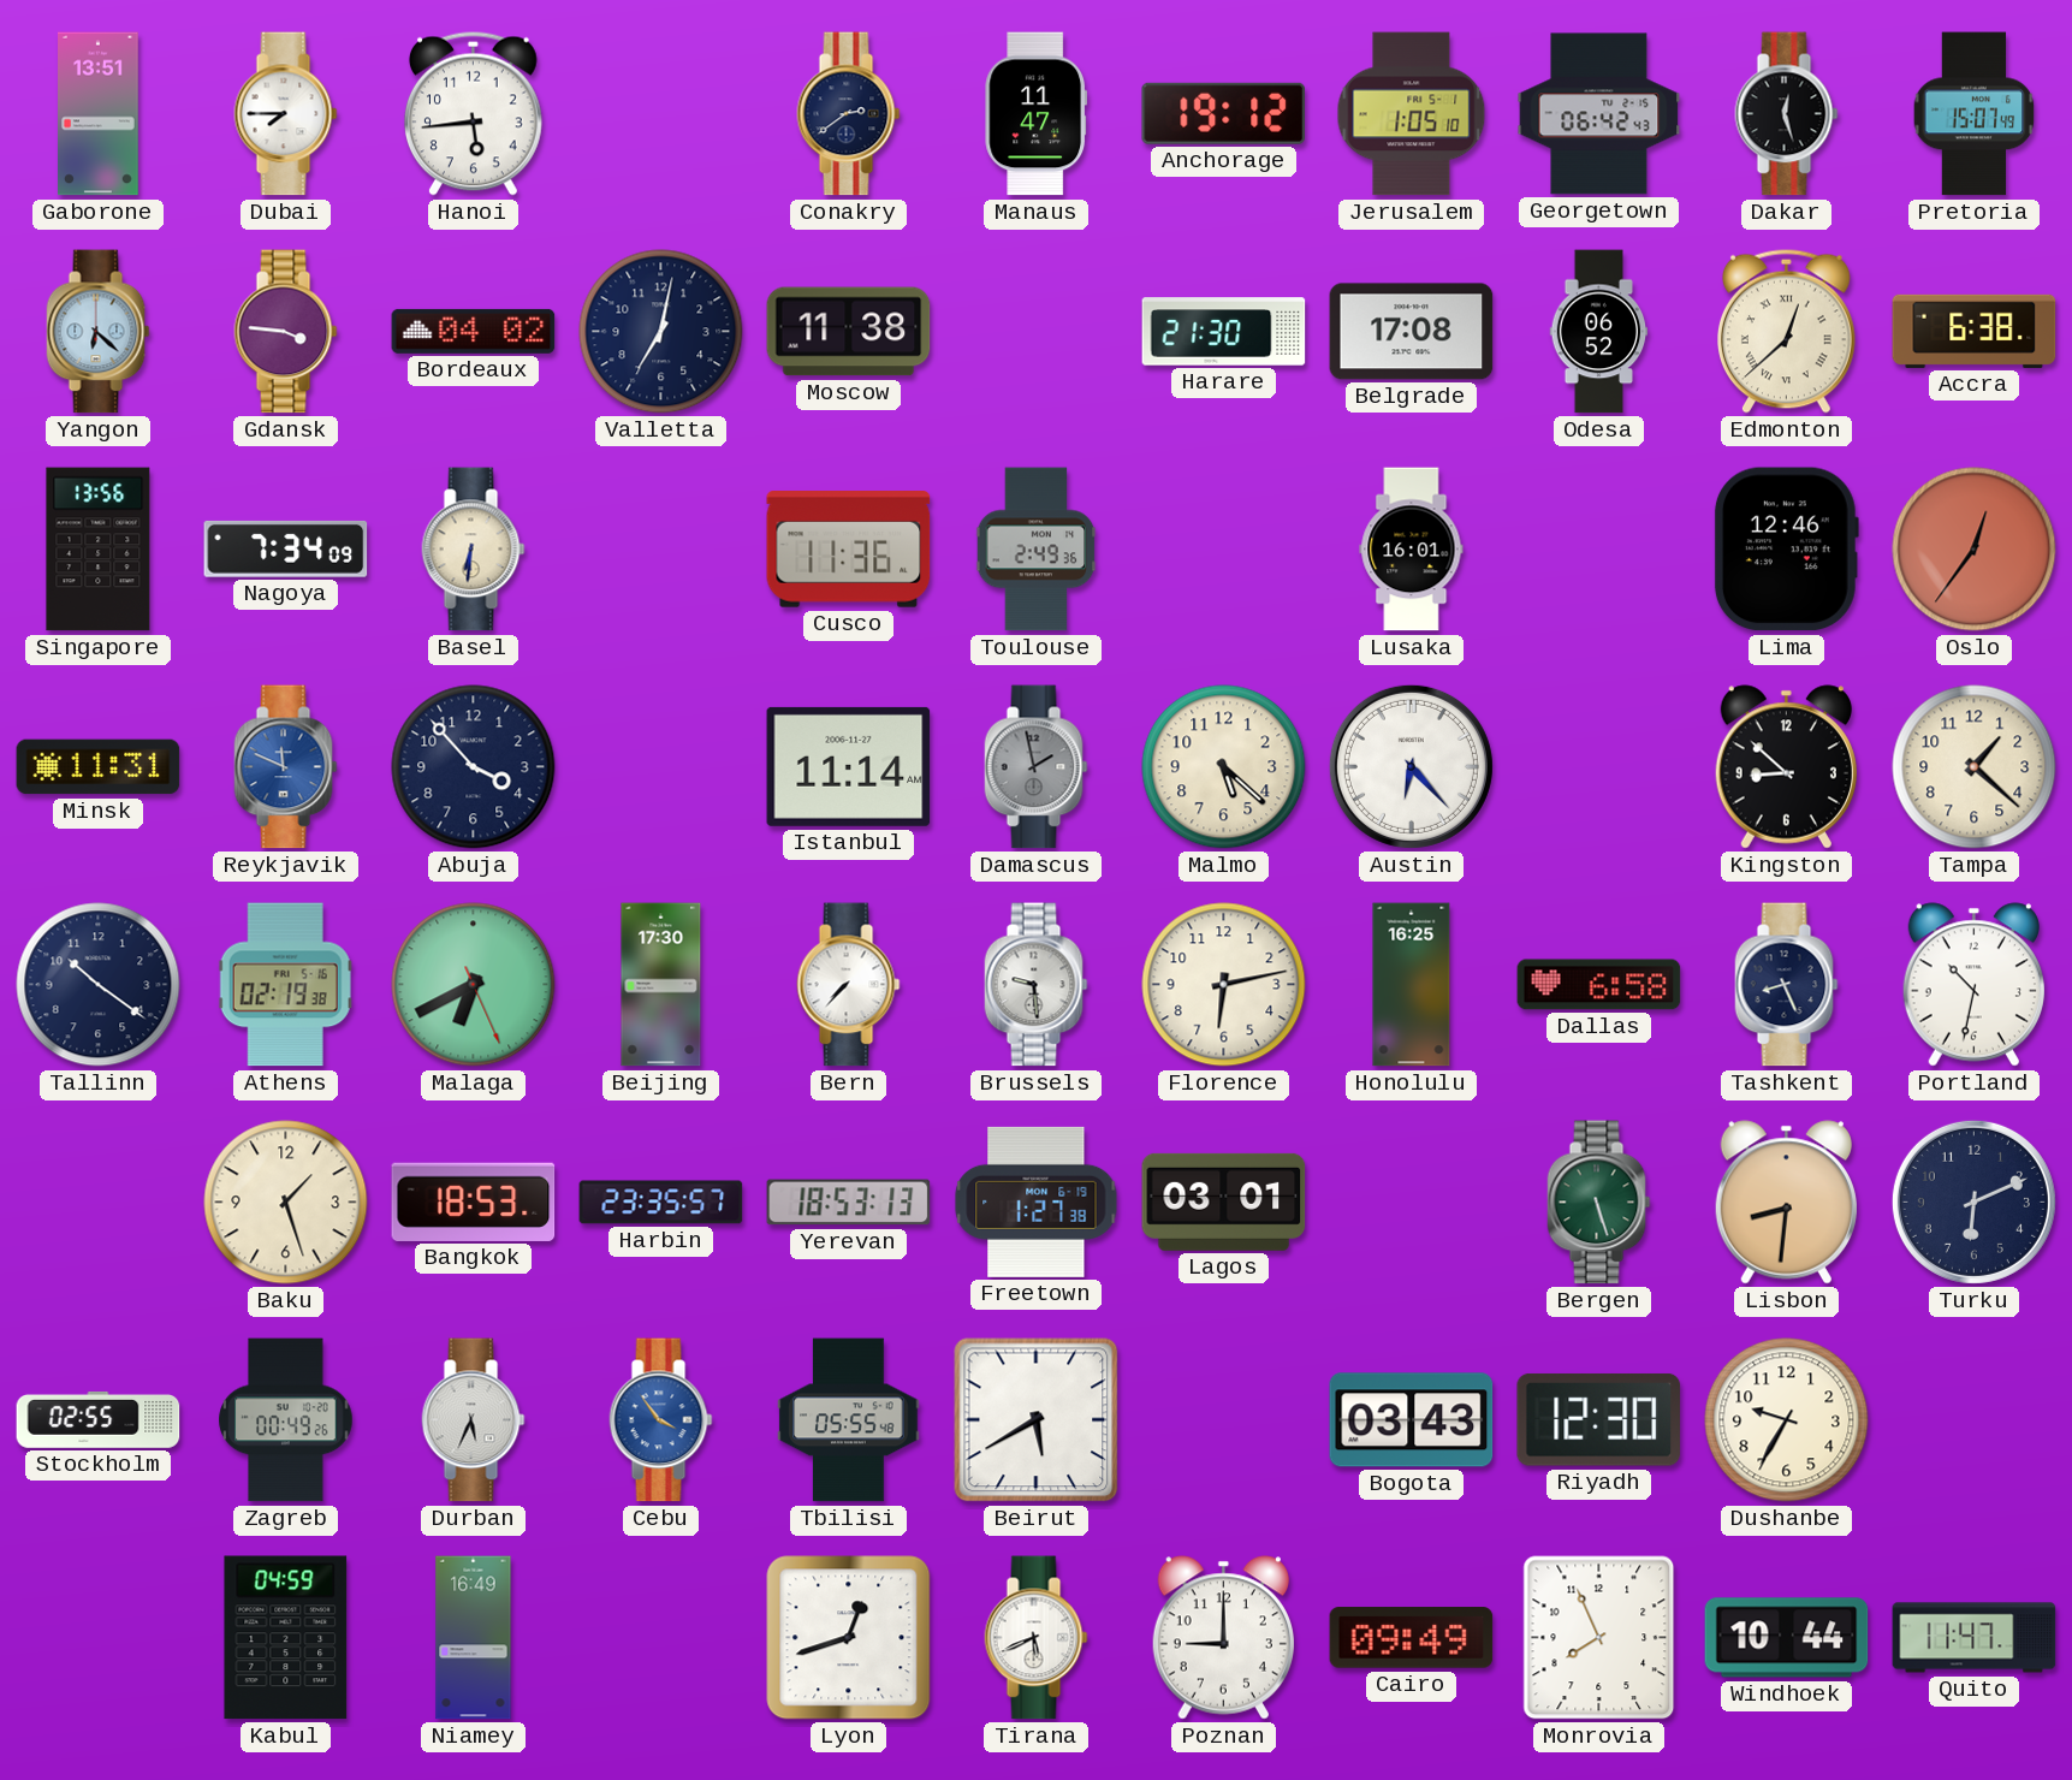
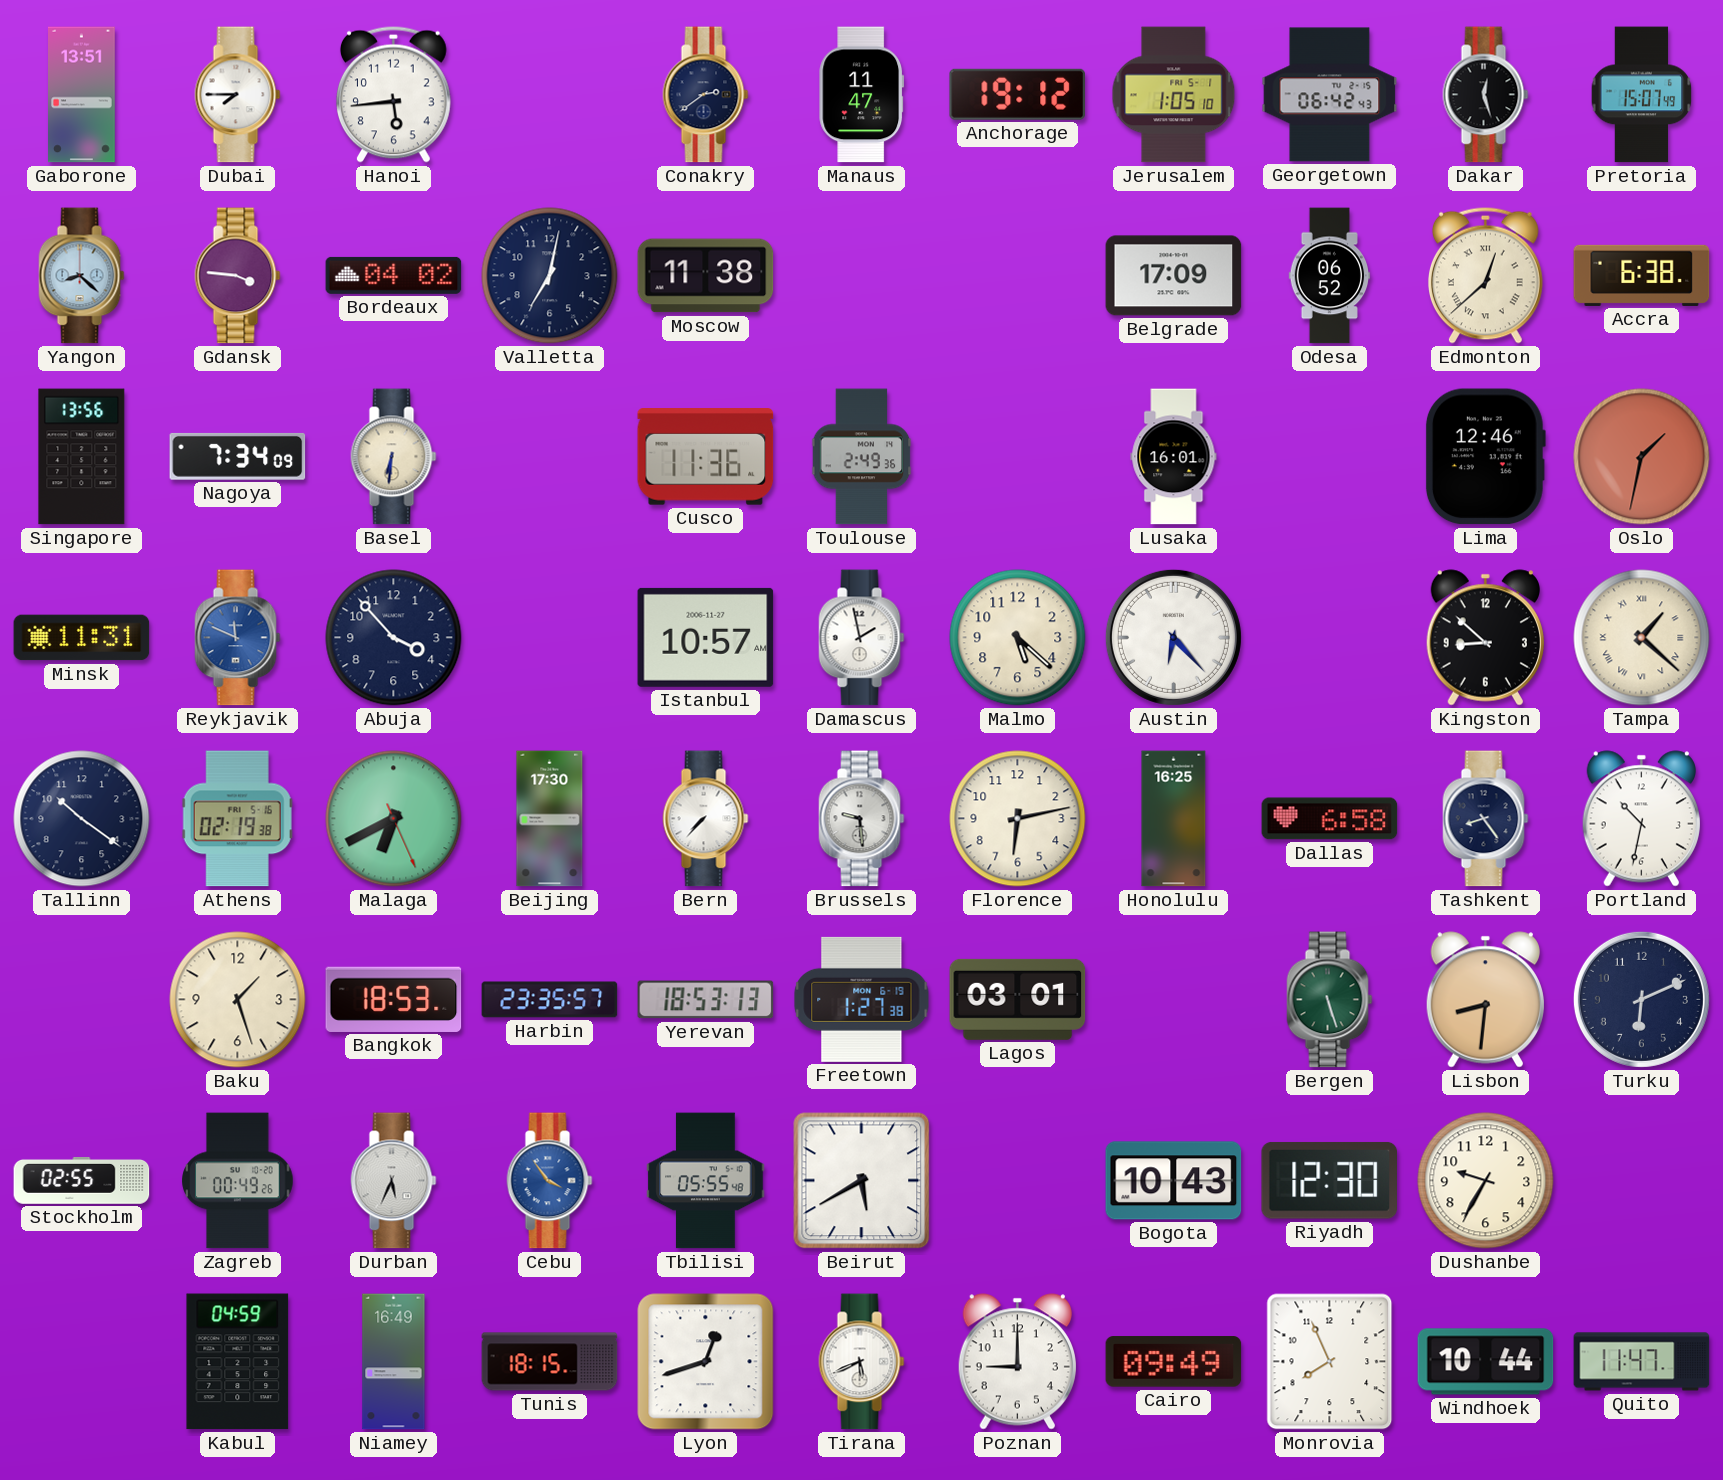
Yangon: 6:22 -> 8:22 (82, 276)
Harare: 21:30 -> none (1224, 332)
Belgrade: 17:08 -> 17:09 (1174, 276)
Oslo: 12:36 -> 1:32 (1642, 457)
Istanbul: 11:14 -> 10:57 (706, 637)
Damascus dial: grey -> white (862, 638)
Tampa numerals: Arabic -> Roman (1642, 638)
Tashkent: 8:26 -> 8:24 (1486, 819)
Bogota: 03:43 -> 10:43 (1174, 1181)
Tunis: none -> 18:15 (550, 1362)
